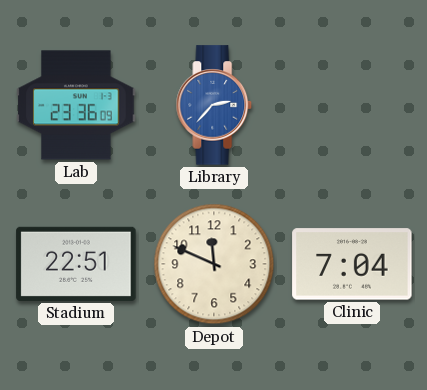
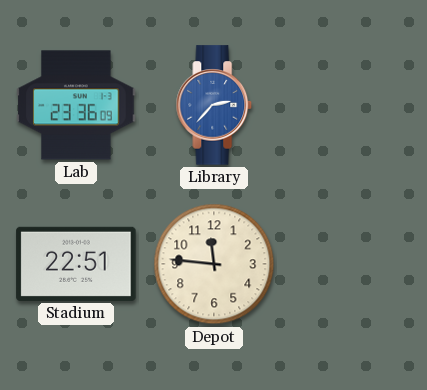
Depot: 11:49 -> 11:46 (214, 264)
Clinic: 7:04 -> none (352, 264)
